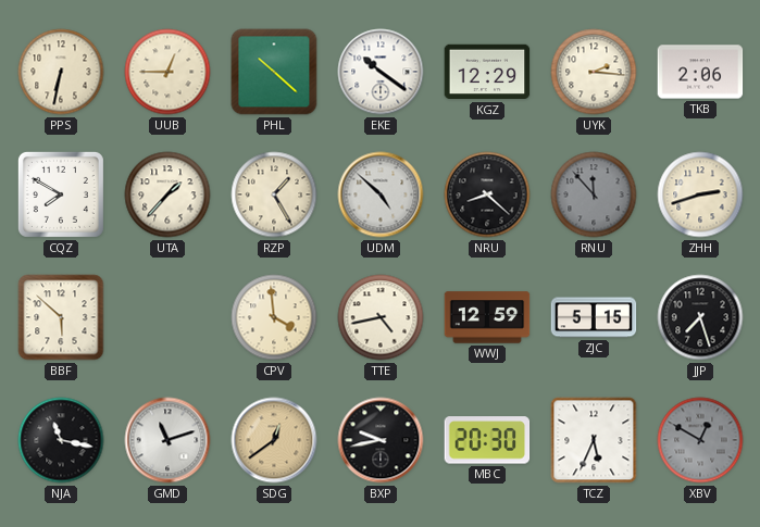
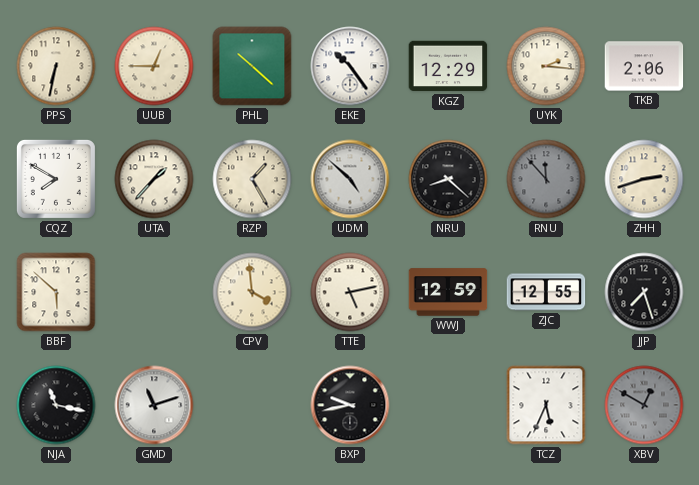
EKE: 10:21 -> 10:24 (350, 66)
TTE: 4:43 -> 5:13 (350, 292)
ZJC: 5:15 -> 12:55 (546, 292)
SDG: 12:39 -> none (274, 440)
MBC: 20:30 -> none (487, 440)
